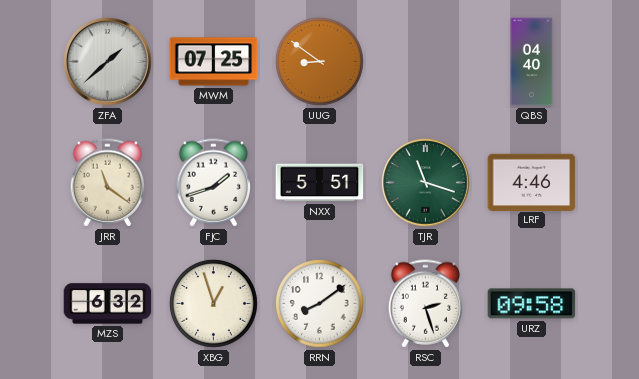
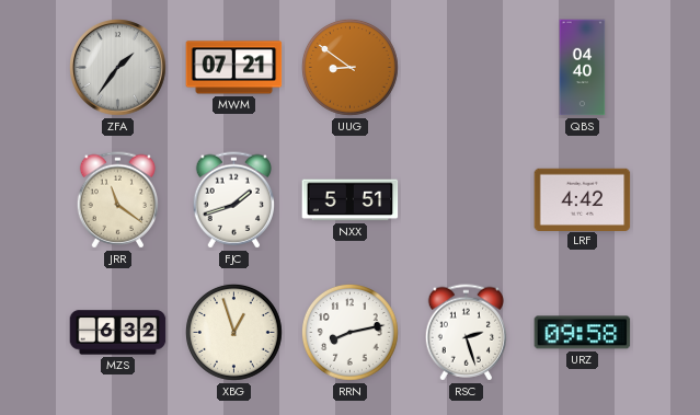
ZFA: 1:38 -> 1:36 (118, 68)
MWM: 07:25 -> 07:21 (234, 68)
TJR: 11:18 -> none (426, 183)
LRF: 4:46 -> 4:42 (583, 199)
RRN: 8:09 -> 8:13 (351, 333)
